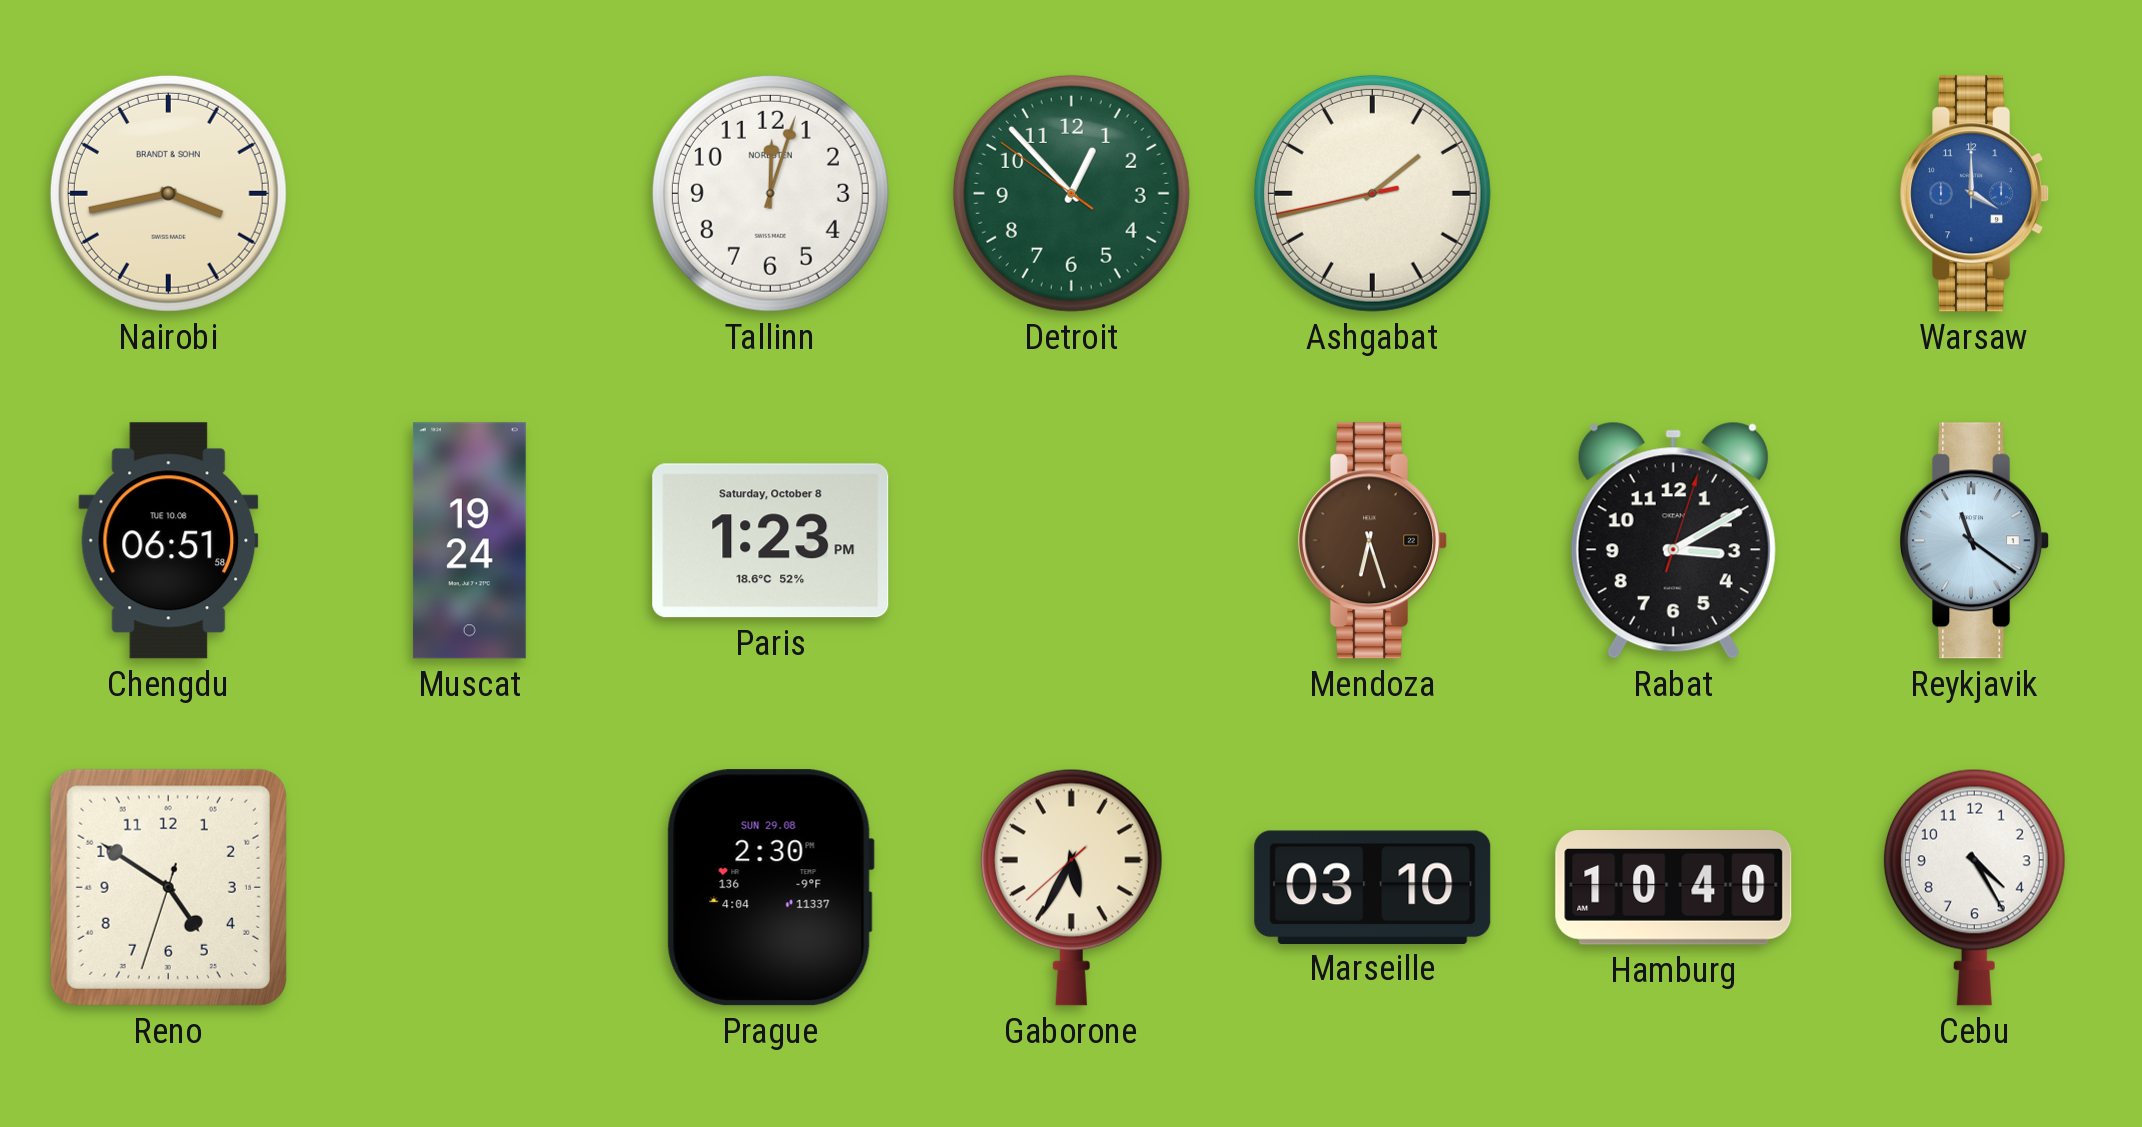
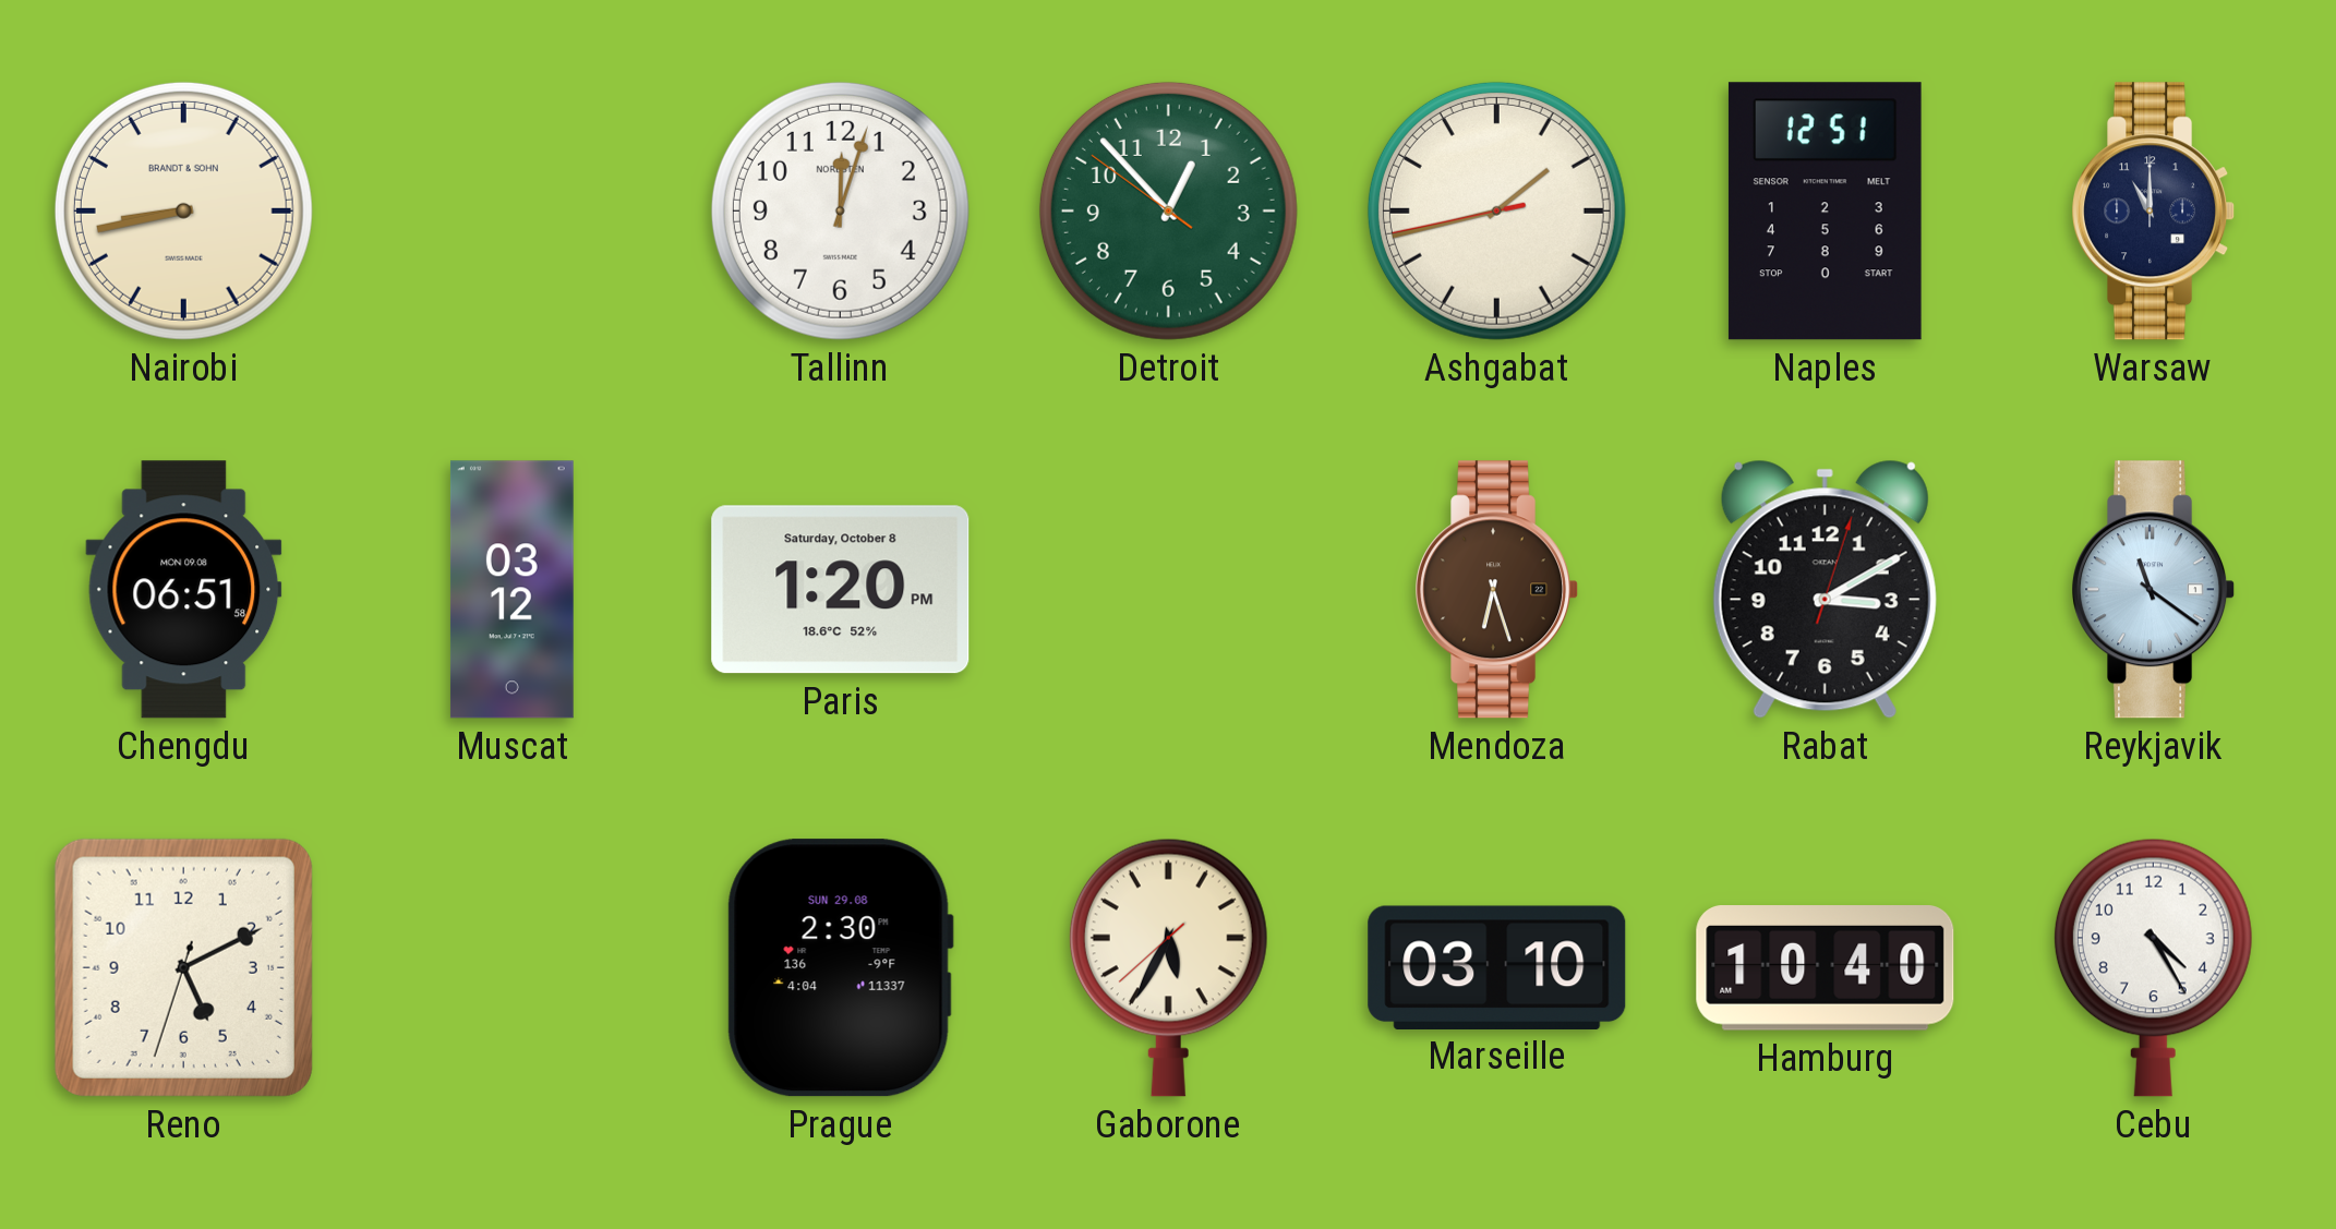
Nairobi: 3:43 -> 8:43 (183, 210)
Naples: none -> 12:51 (1825, 212)
Warsaw: 4:00 -> 11:00 (2154, 212)
Warsaw dial: blue -> navy (2154, 212)
Chengdu date: TUE 10.08 -> MON 09.08 (184, 590)
Muscat: 19:24 -> 03:12 (511, 590)
Paris: 1:23 -> 1:20 (841, 590)
Reno: 4:50 -> 5:10 (183, 967)
